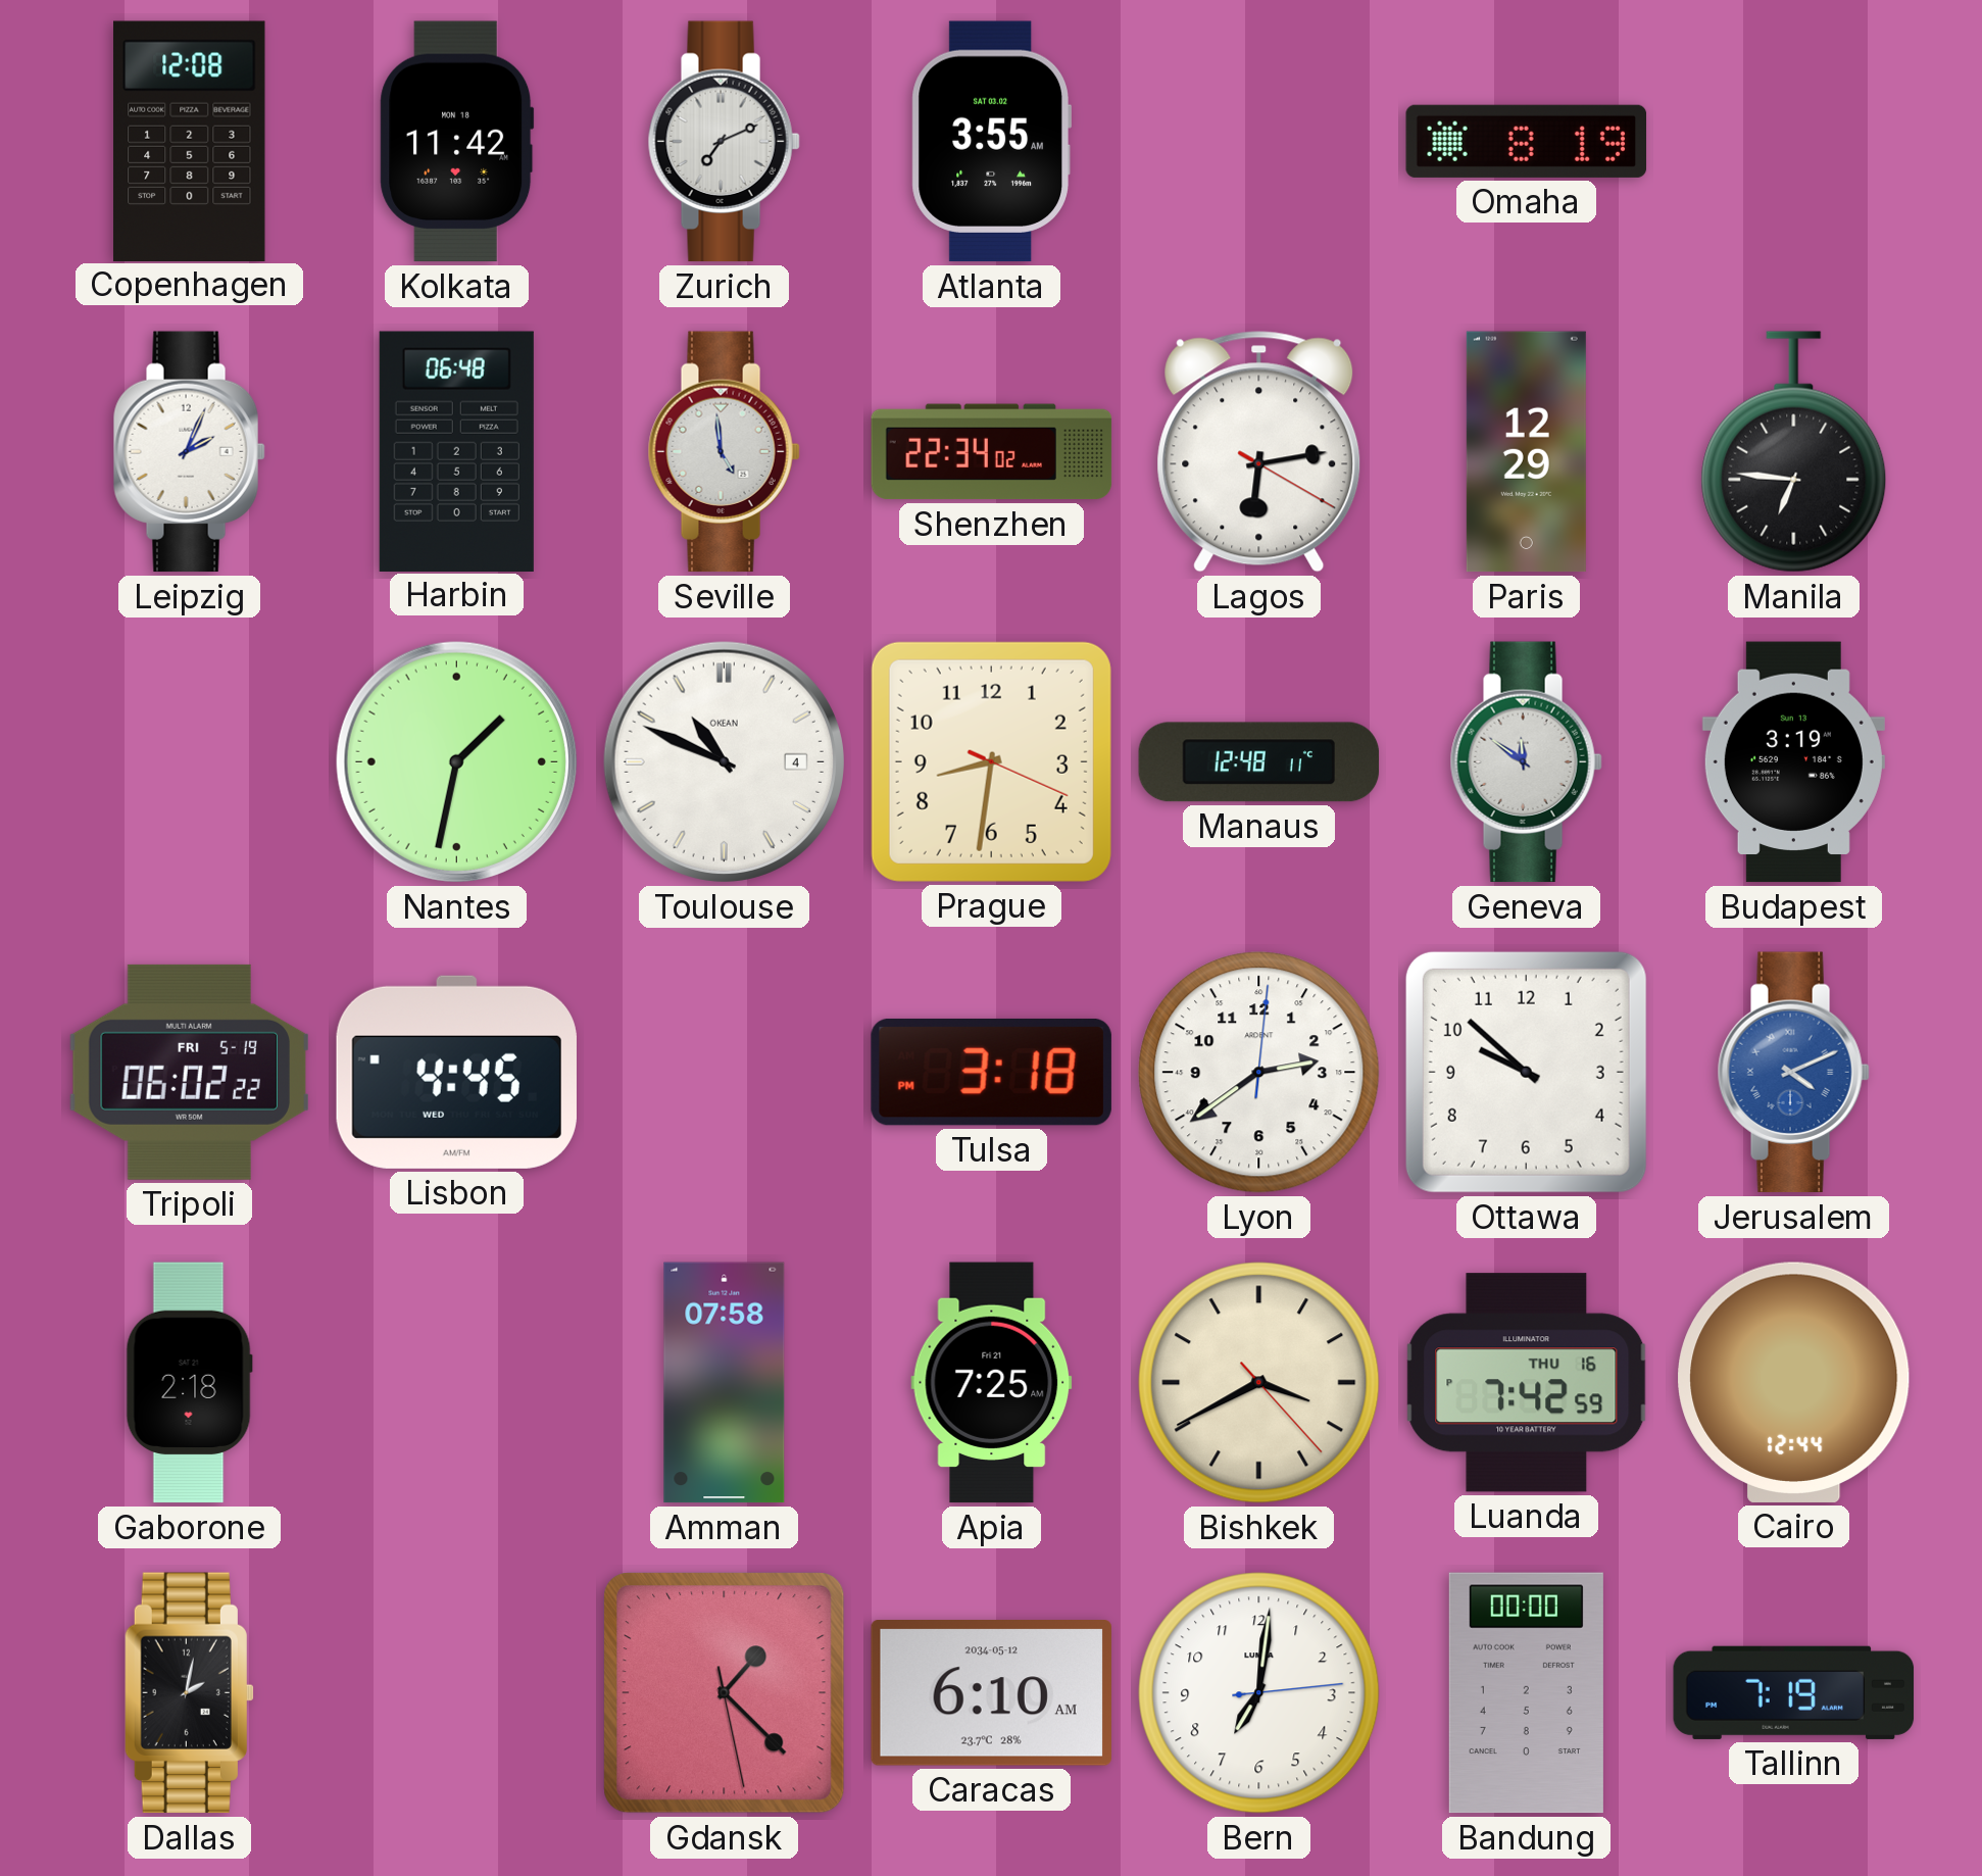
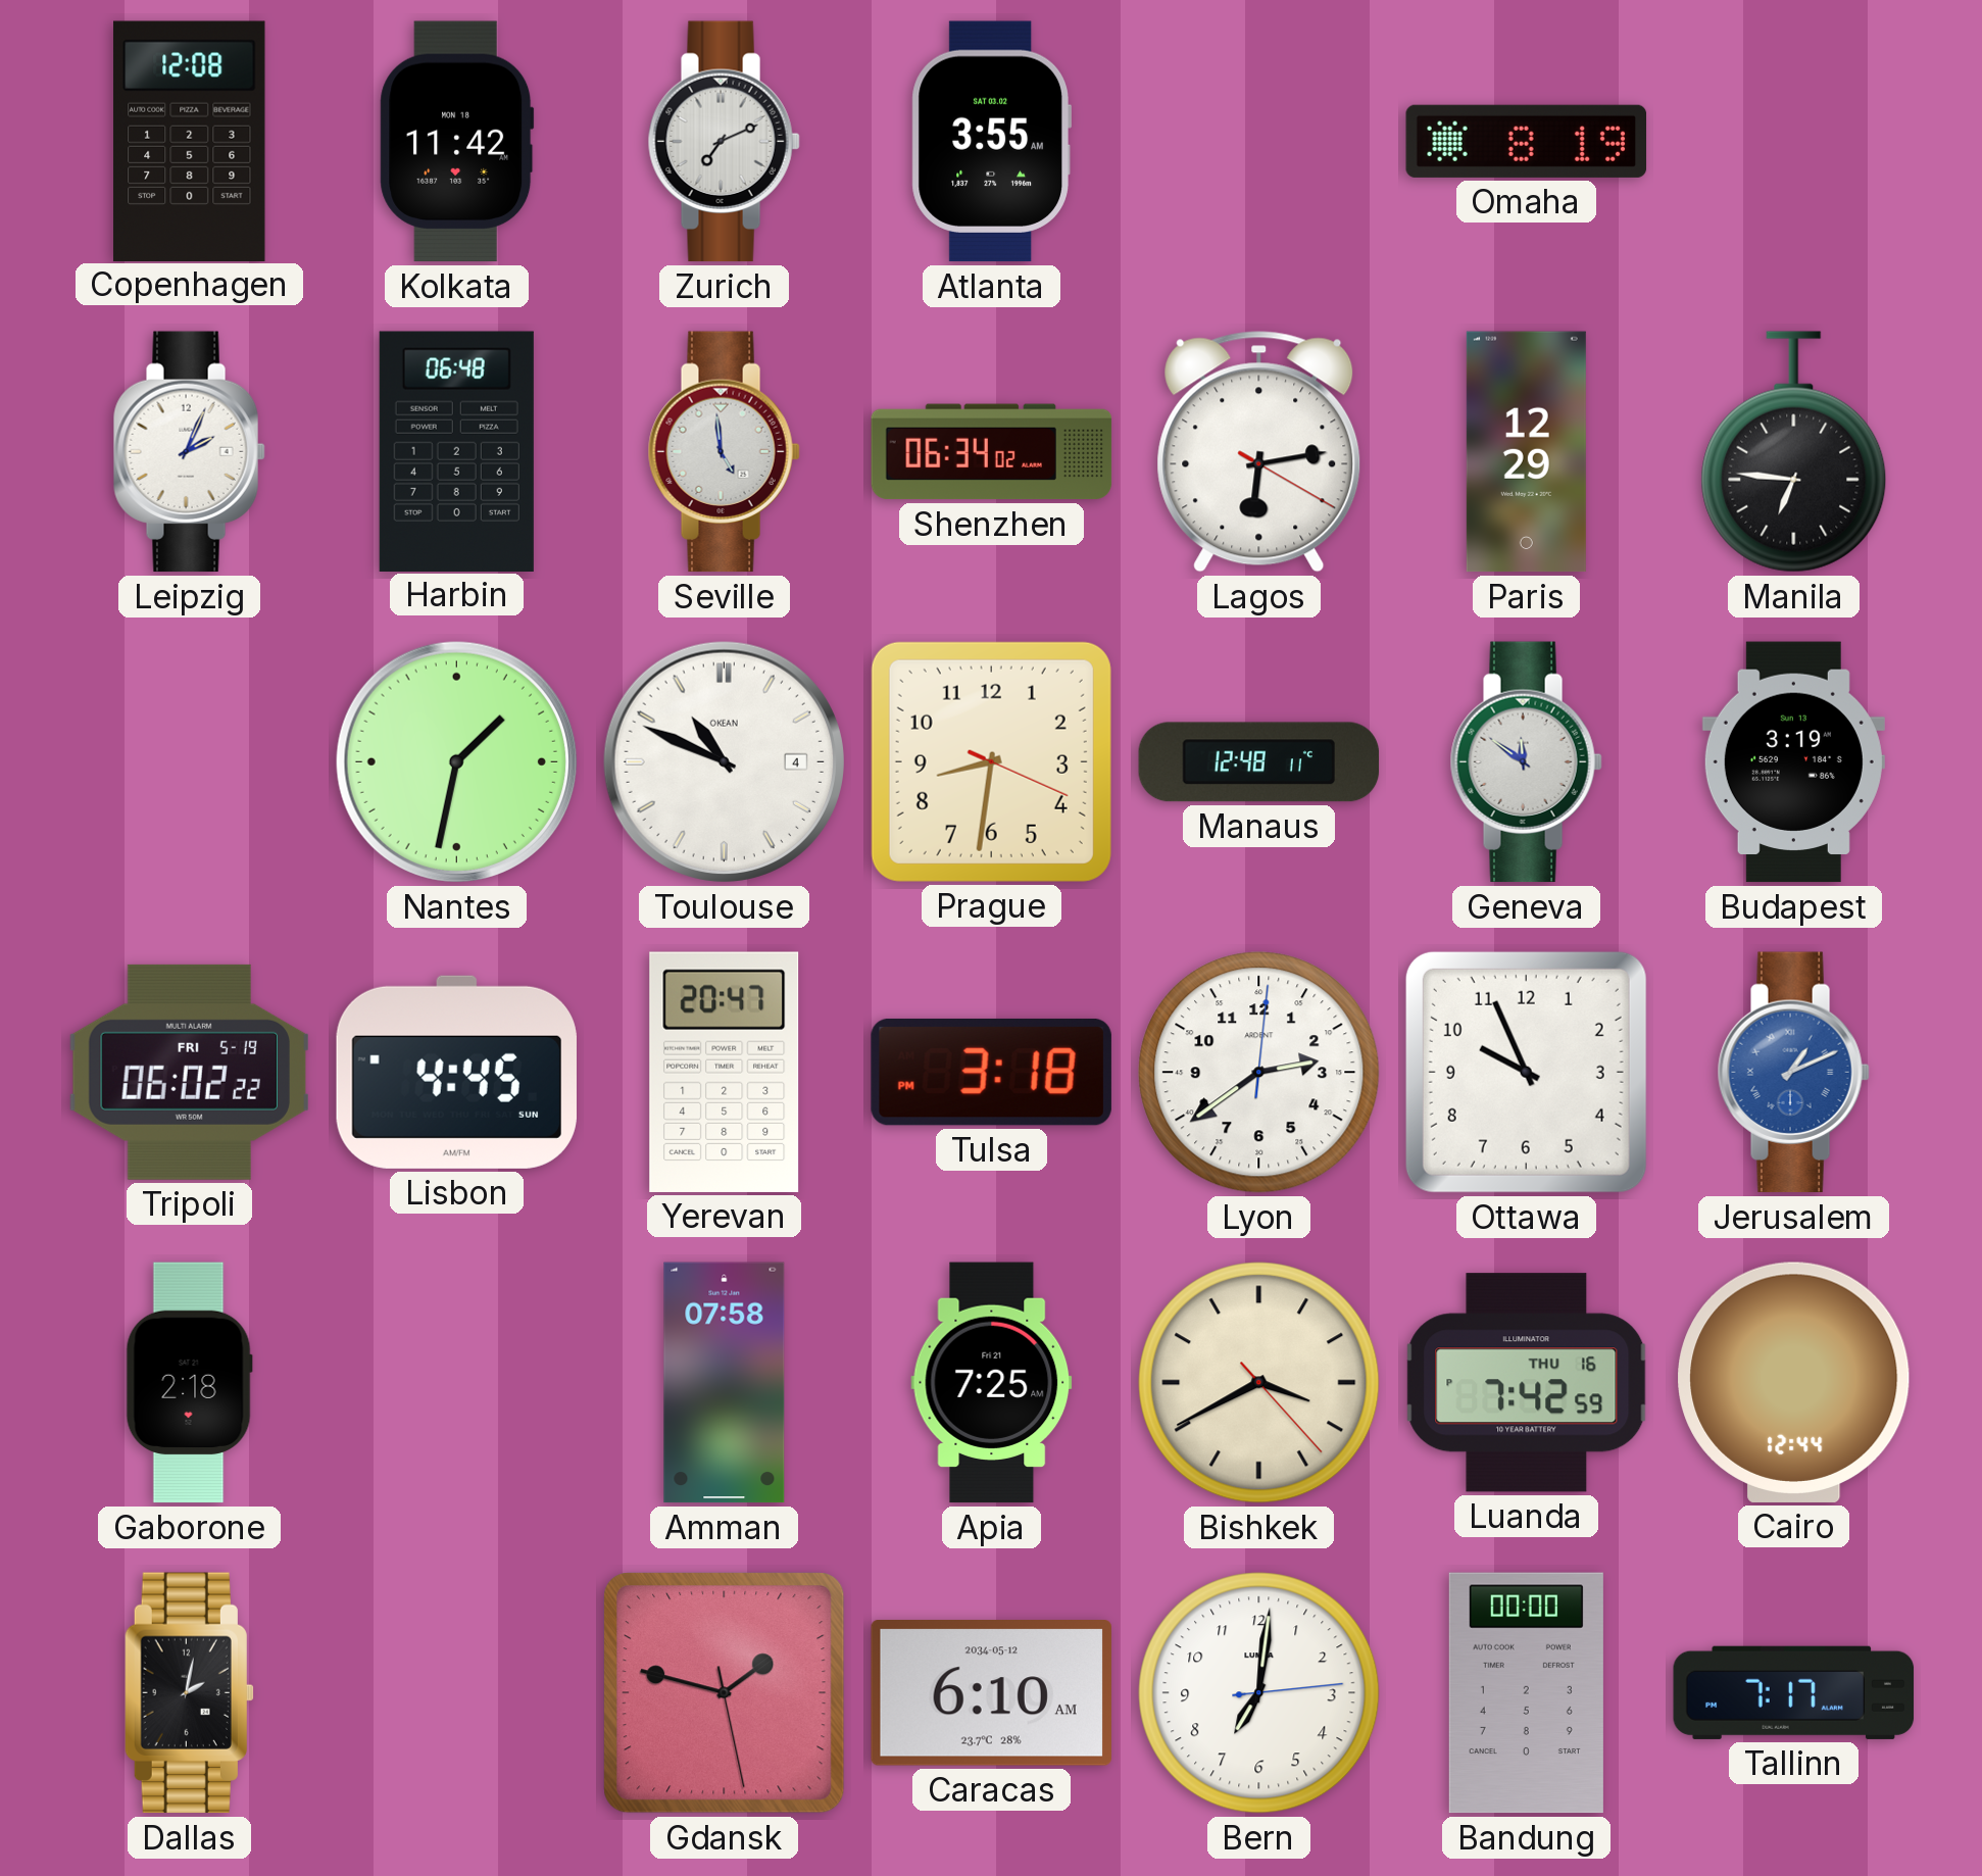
Shenzhen: 22:34 -> 06:34 (992, 452)
Lisbon date: WED -> SUN (456, 1072)
Yerevan: none -> 20:47 (725, 1072)
Ottawa: 9:52 -> 9:56 (1526, 1072)
Jerusalem: 4:11 -> 1:11 (1793, 1073)
Gdansk: 1:22 -> 1:47 (725, 1693)
Tallinn: 7:19 -> 7:17 (1794, 1692)
